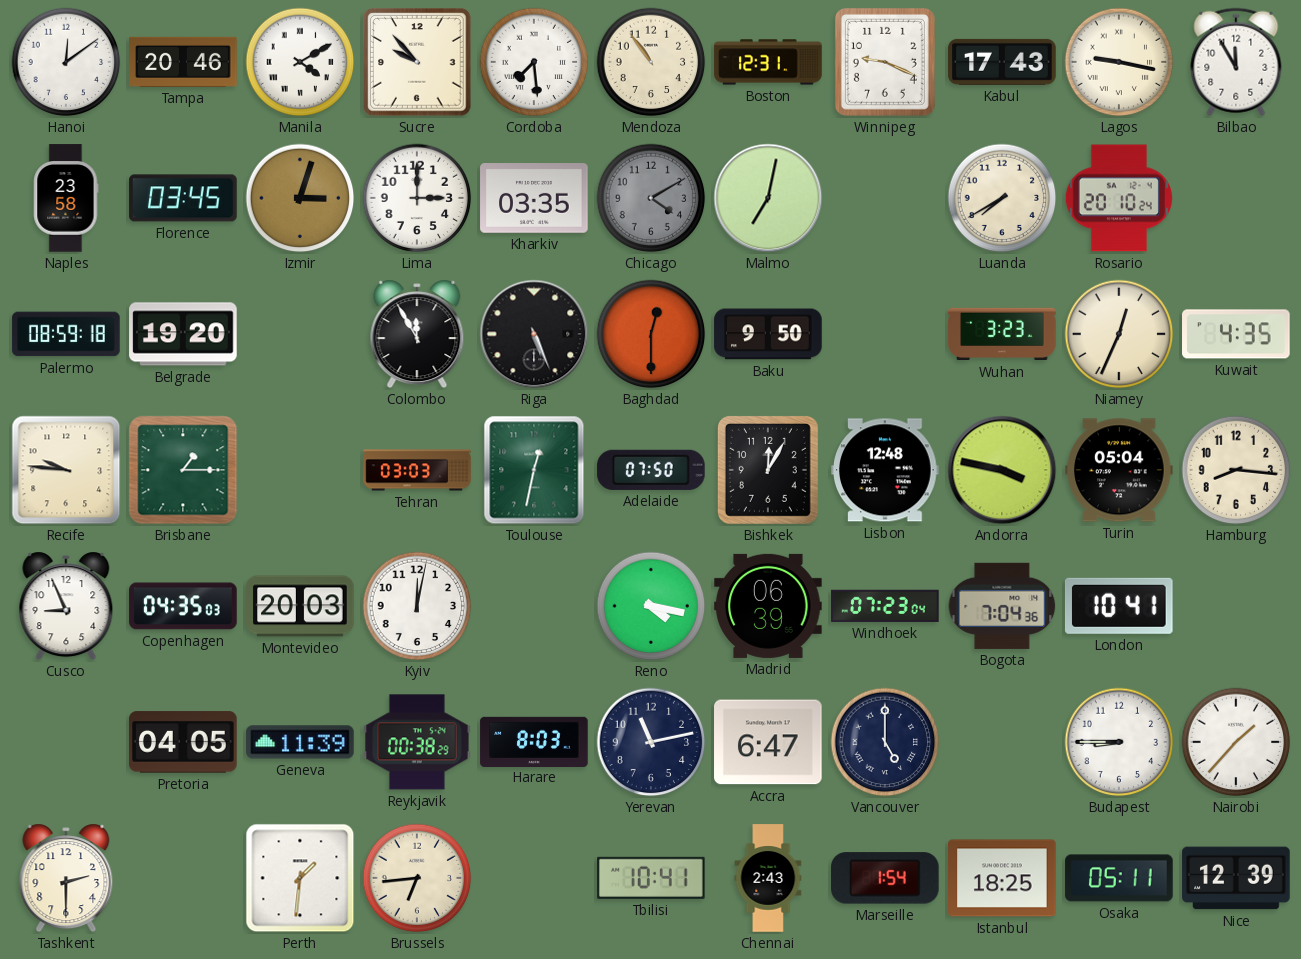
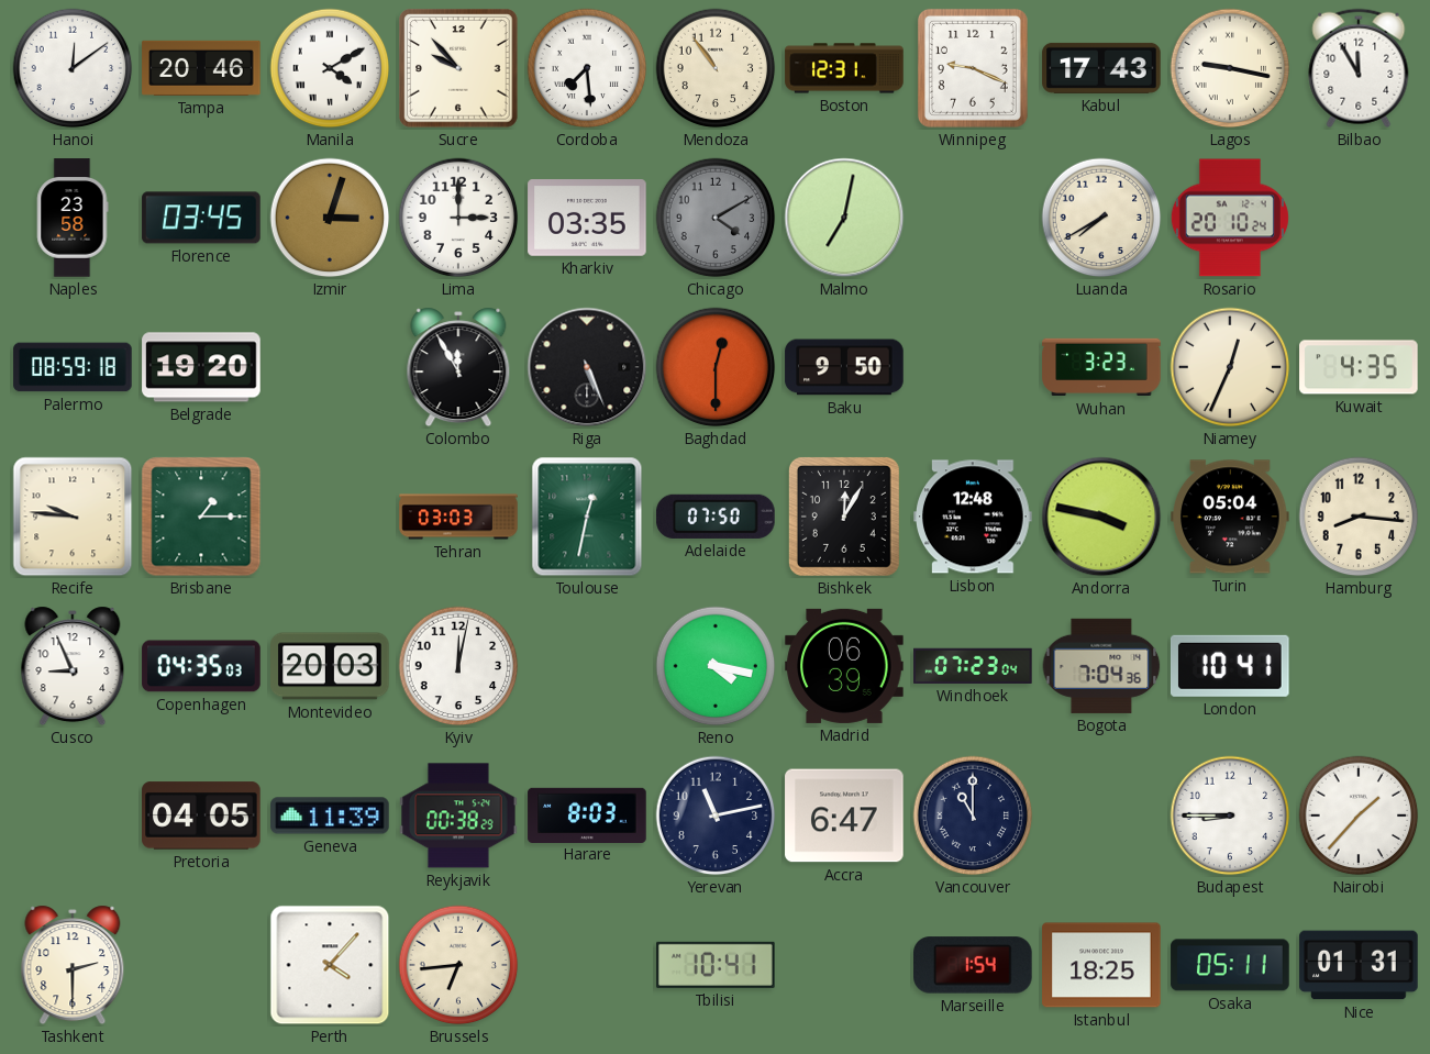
Vancouver: 5:00 -> 11:00 (973, 816)
Perth: 1:31 -> 4:07 (330, 965)
Chennai: 2:43 -> none (768, 878)
Nice: 12:39 -> 01:31 (1359, 965)
